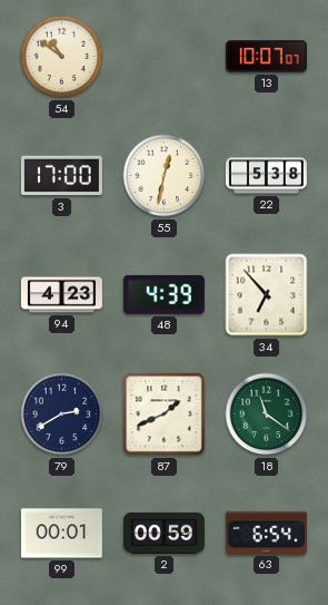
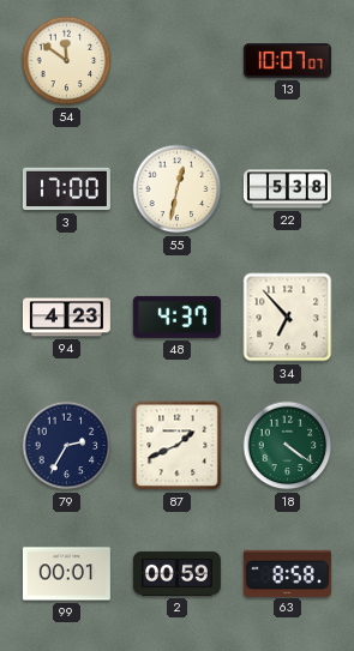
54: 10:51 -> 11:51 (67, 61)
48: 4:39 -> 4:37 (176, 317)
79: 2:40 -> 2:35 (67, 446)
18: 11:21 -> 4:21 (288, 446)
63: 6:54 -> 8:58 (287, 573)
